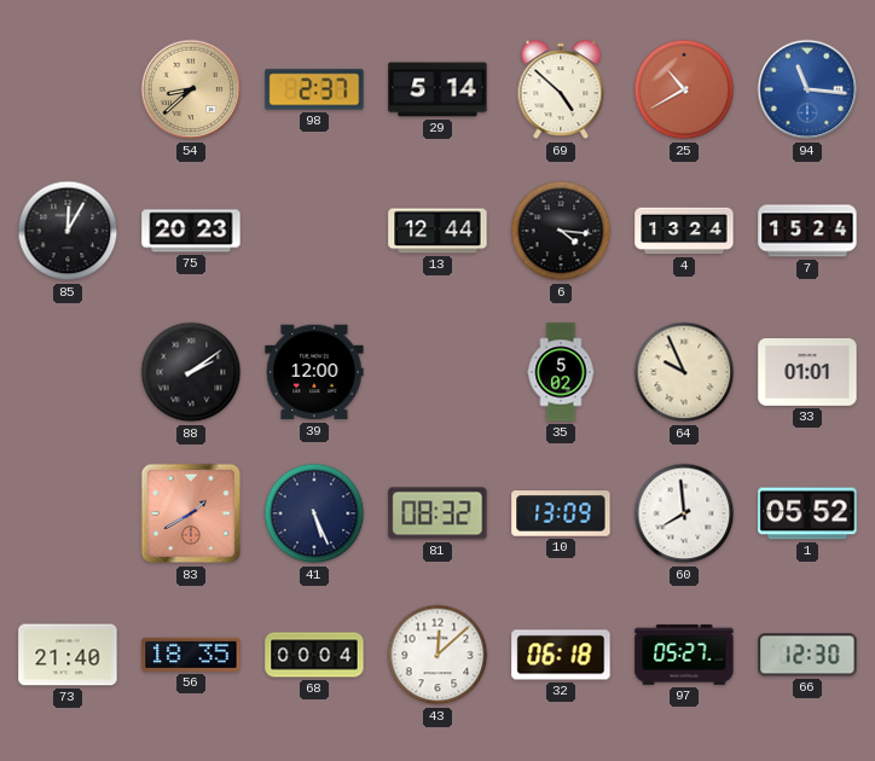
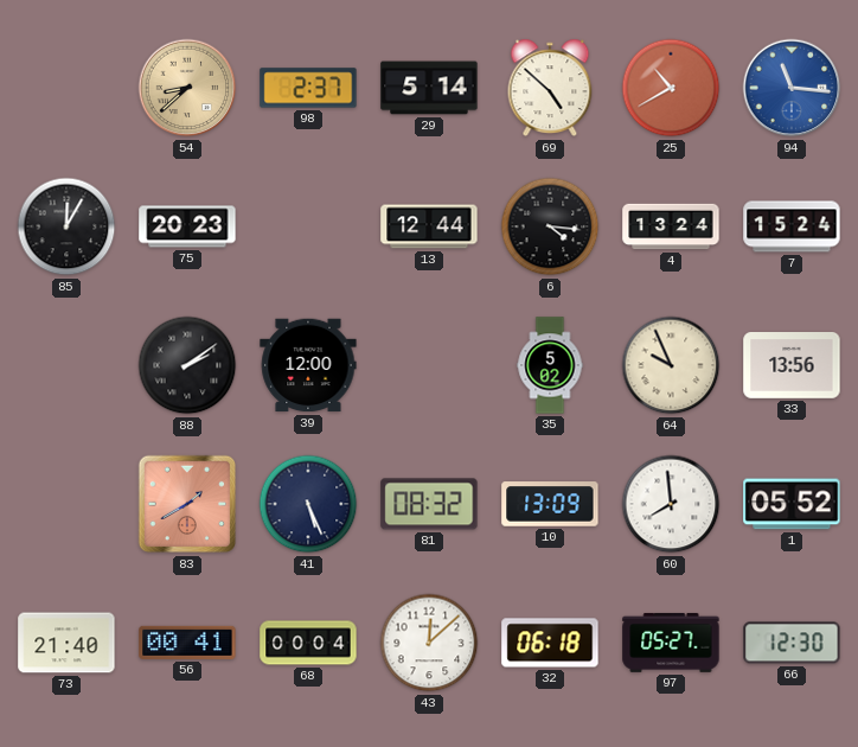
33: 01:01 -> 13:56 (792, 366)
56: 18:35 -> 00:41 (187, 643)
